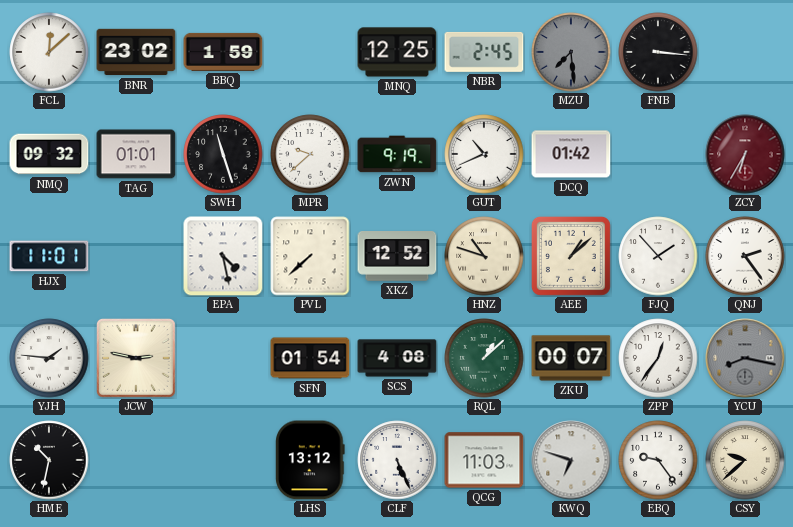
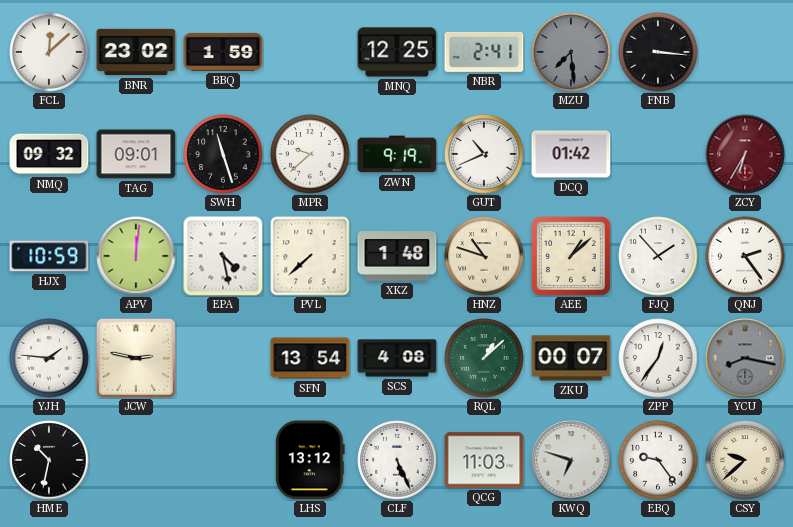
NBR: 2:45 -> 2:41 (484, 52)
TAG: 01:01 -> 09:01 (136, 154)
HJX: 11:01 -> 10:59 (49, 256)
APV: none -> 12:01 (136, 256)
XKZ: 12:52 -> 1:48 (397, 257)
SFN: 01:54 -> 13:54 (310, 358)
